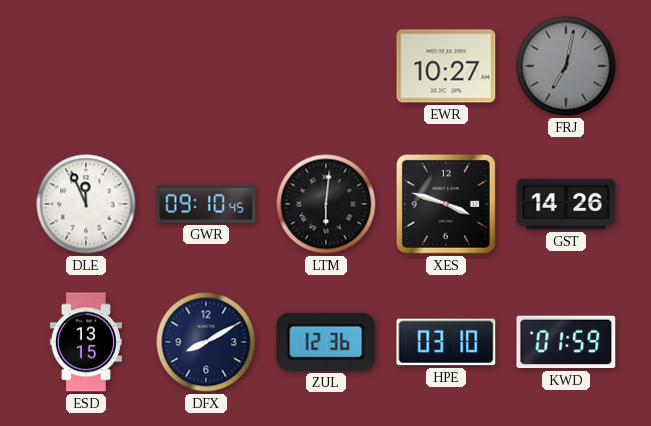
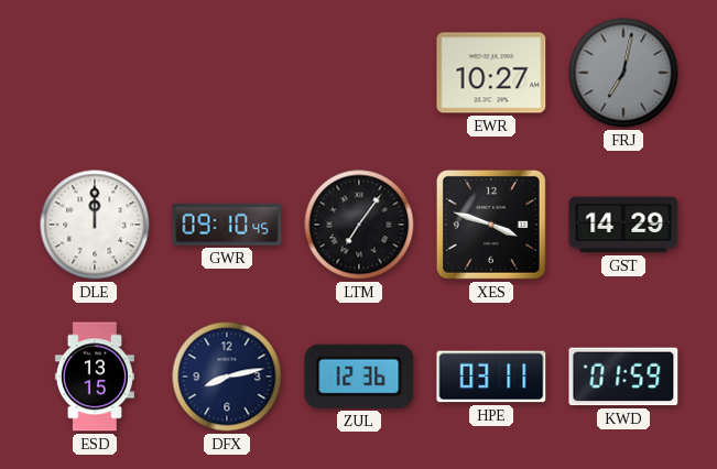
DLE: 11:56 -> 12:00 (95, 225)
LTM: 6:01 -> 7:06 (359, 225)
GST: 14:26 -> 14:29 (623, 225)
DFX: 8:10 -> 8:13 (227, 377)
HPE: 03:10 -> 03:11 (491, 377)
